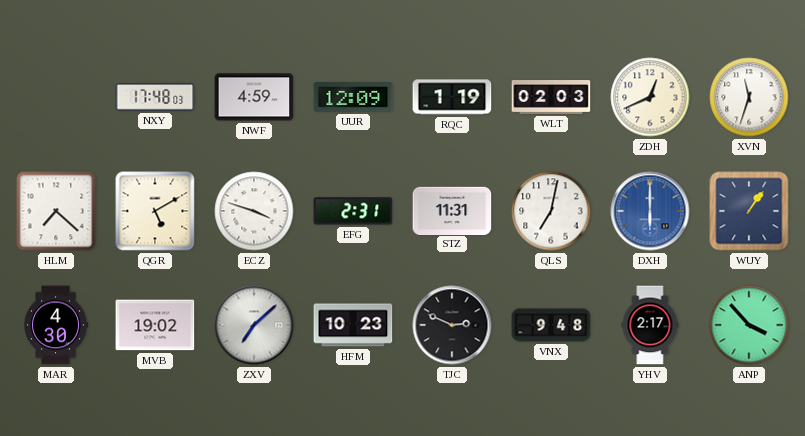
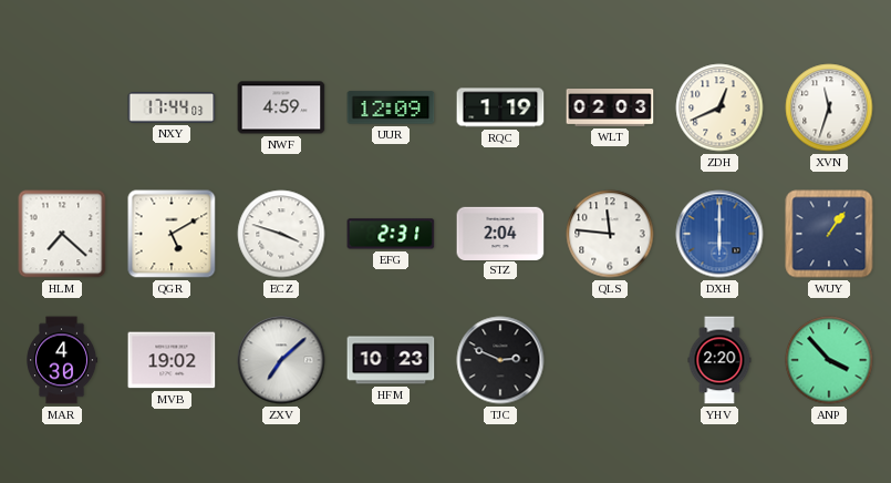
NXY: 17:48 -> 17:44 (172, 109)
STZ: 11:31 -> 2:04 (500, 233)
QLS: 7:02 -> 11:46 (610, 234)
VNX: 9:48 -> none (551, 325)
YHV: 2:17 -> 2:20 (719, 360)
